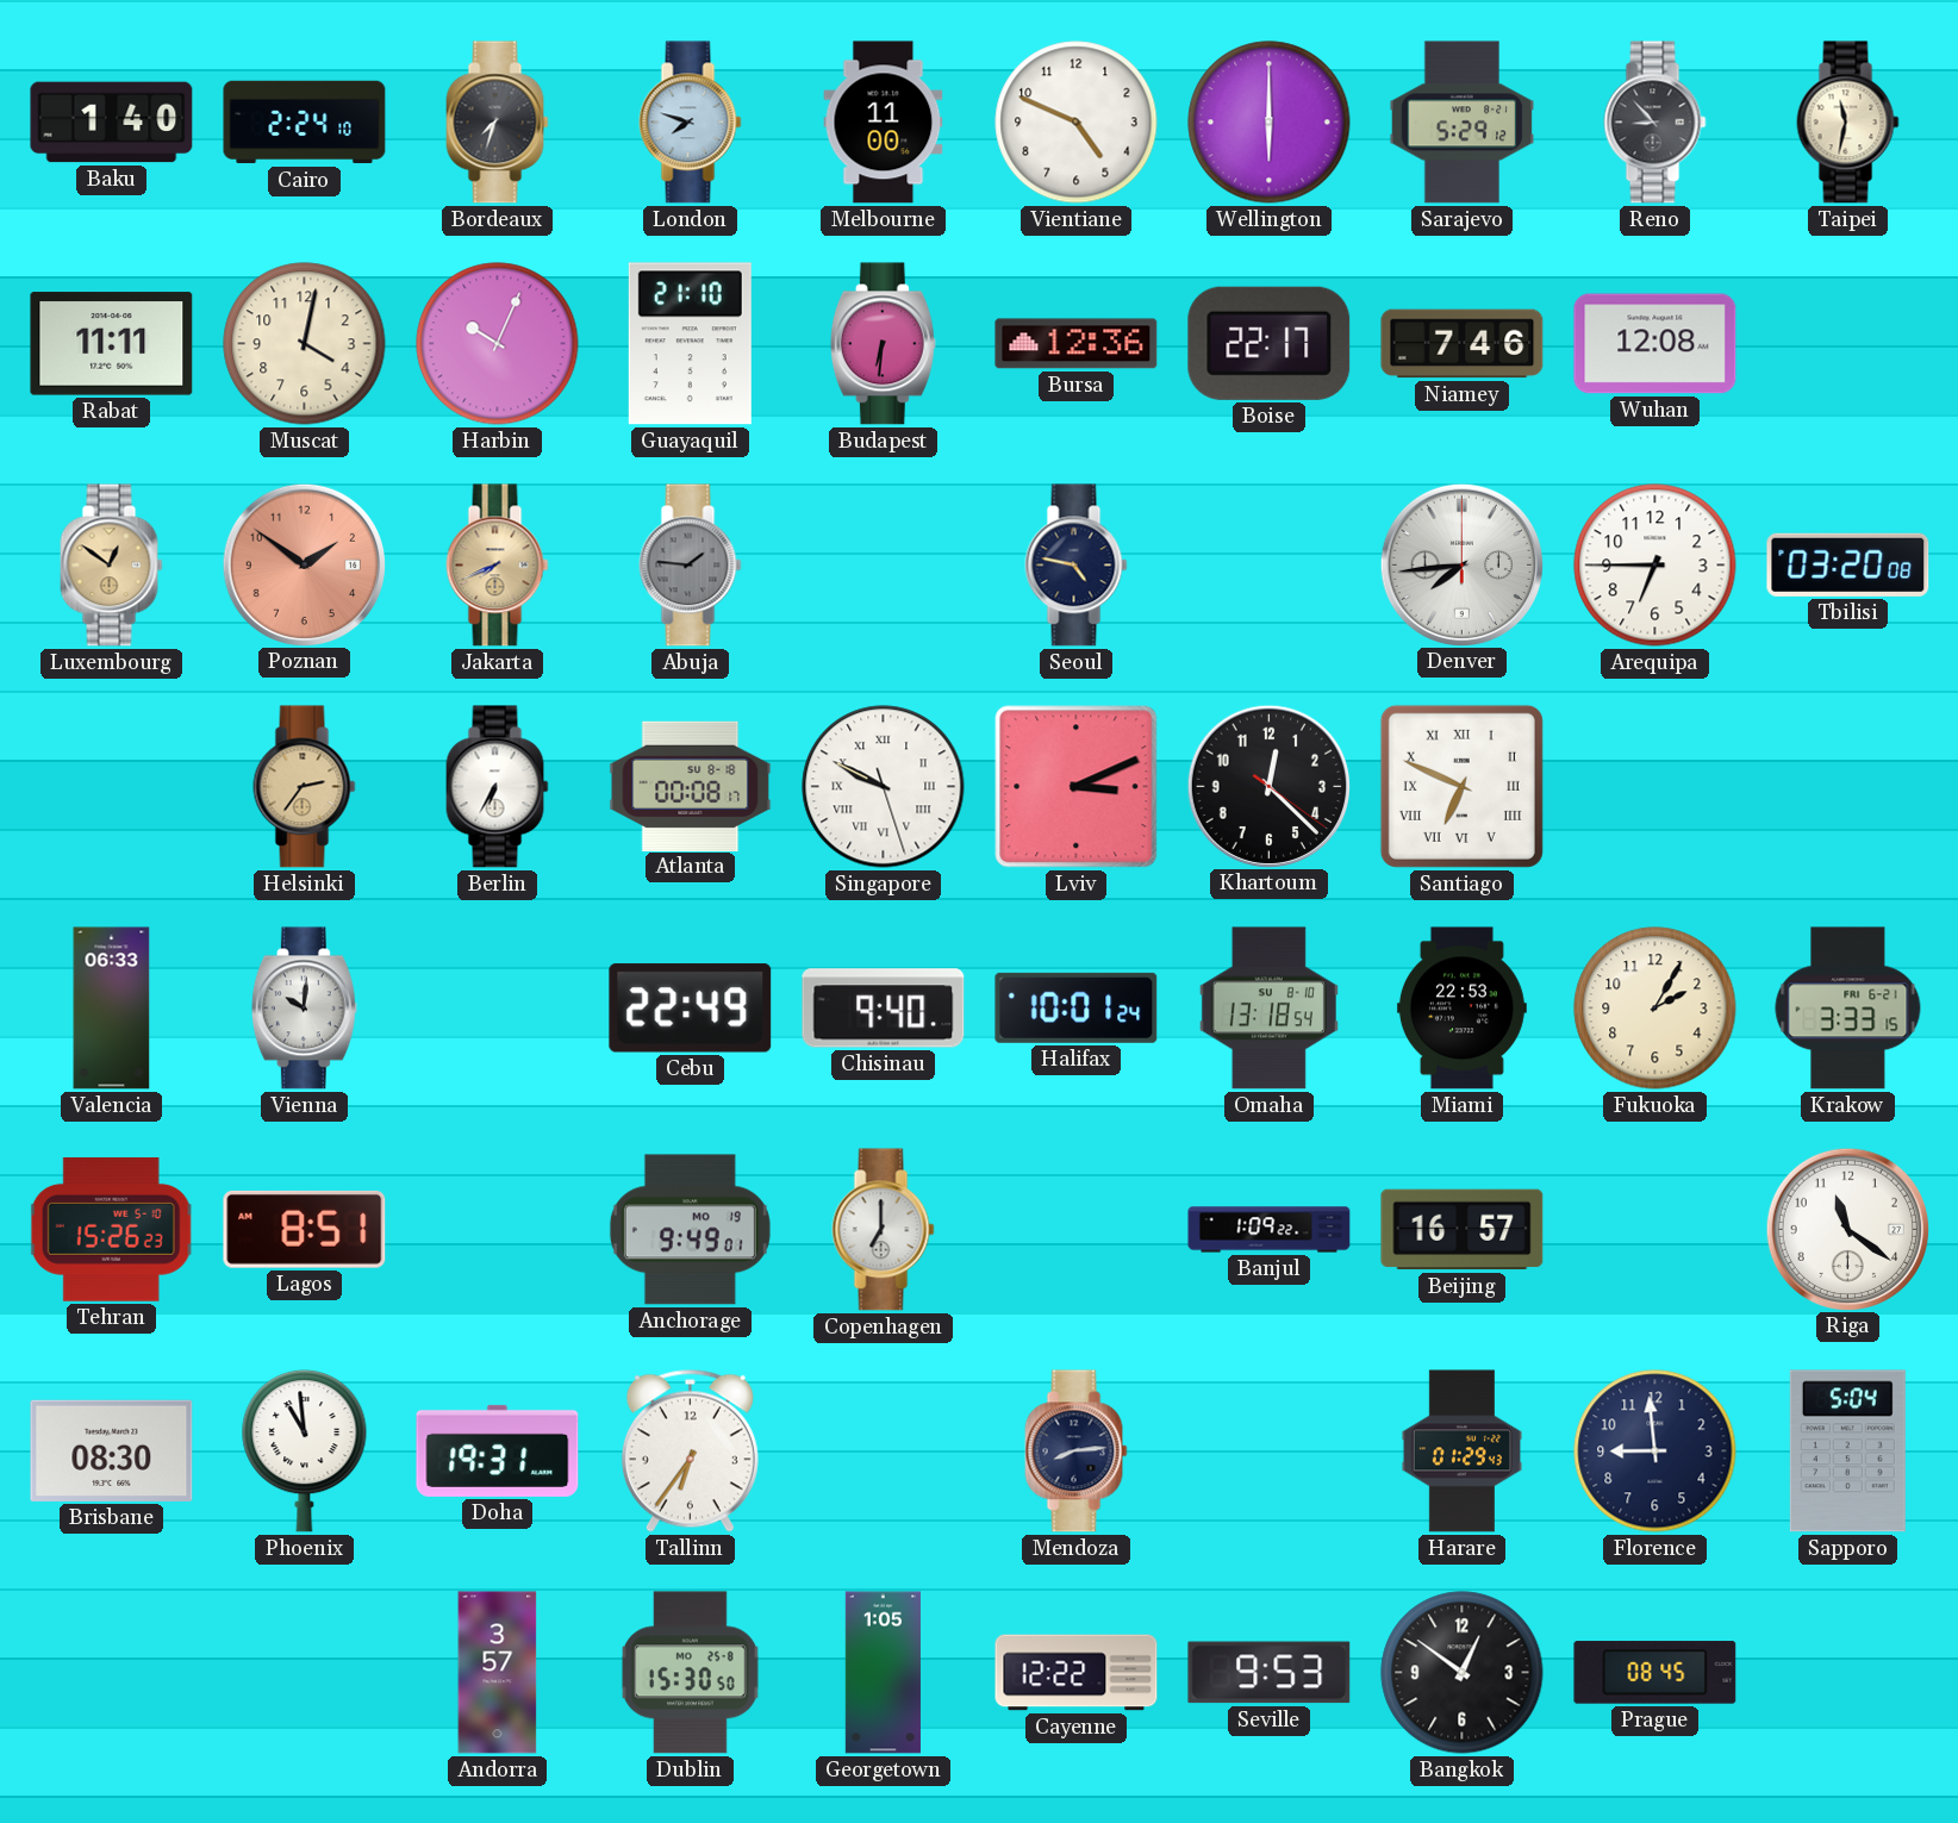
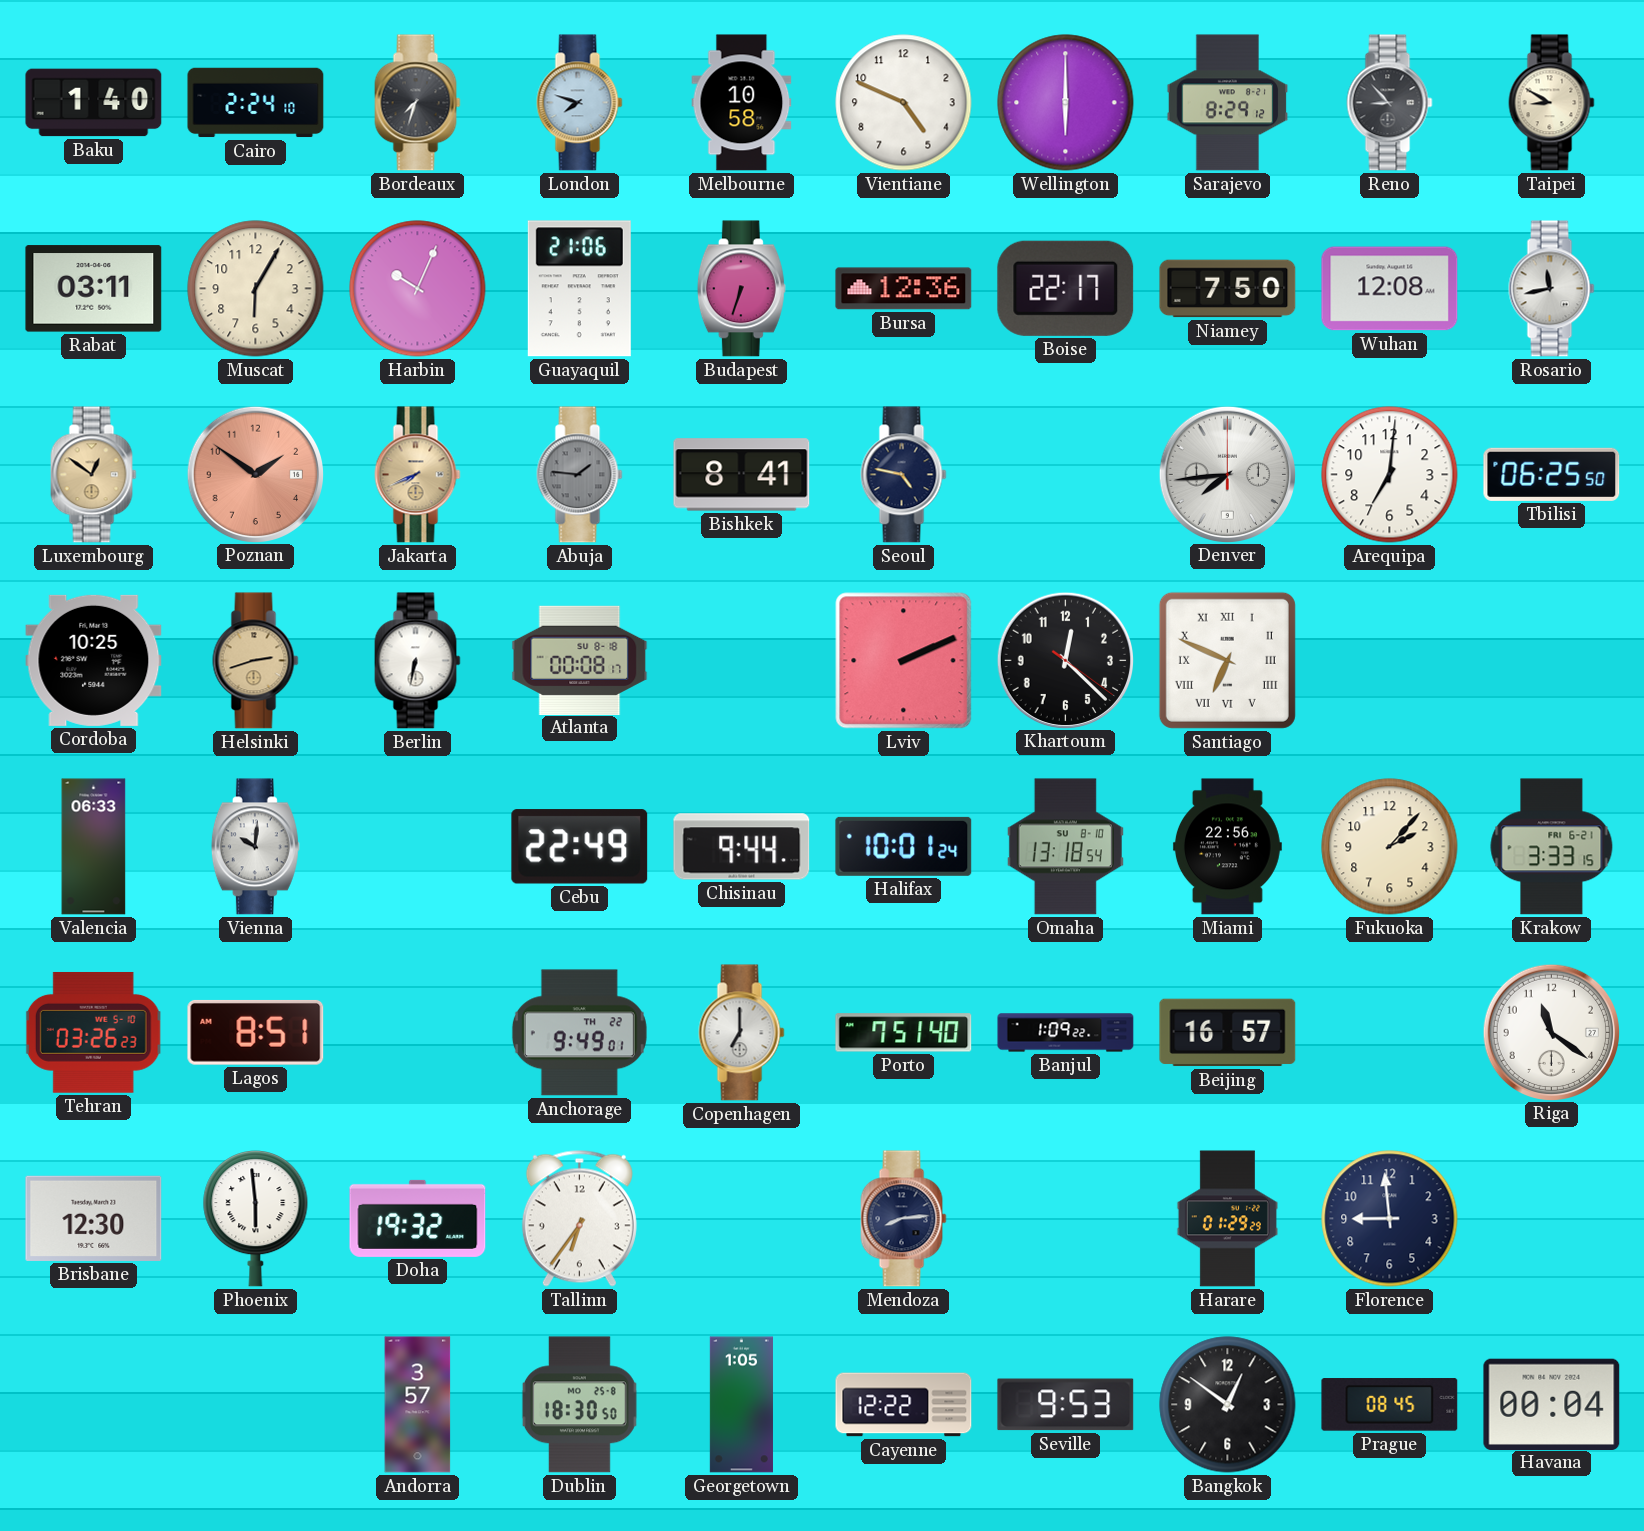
Melbourne: 11:00 -> 10:58 (742, 103)
Sarajevo: 5:29 -> 8:29 (1228, 103)
Taipei: 11:32 -> 8:50 (1552, 103)
Rabat: 11:11 -> 03:11 (94, 289)
Muscat: 4:02 -> 6:05 (256, 289)
Guayaquil: 21:10 -> 21:06 (579, 289)
Budapest: 6:31 -> 6:33 (741, 289)
Niamey: 7:46 -> 7:50 (1228, 289)
Rosario: none -> 11:43 (1552, 289)
Bishkek: none -> 8:41 (742, 475)
Arequipa: 6:45 -> 7:01 (1390, 475)
Tbilisi: 03:20 -> 06:25 (1552, 474)
Cordoba: none -> 10:25 (94, 660)
Helsinki: 2:36 -> 2:42 (256, 661)
Berlin: 6:35 -> 6:32 (418, 661)
Singapore: 9:49 -> none (884, 787)
Lviv: 3:11 -> 2:11 (904, 661)
Chisinau: 9:40 -> 9:44 (742, 847)
Miami: 22:53 -> 22:56 (1227, 847)
Fukuoka: 2:05 -> 2:07 (1390, 847)
Tehran: 15:26 -> 03:26 (93, 1032)
Anchorage date: MO 19 -> TH 22 (579, 1033)
Porto: none -> 7:51 (904, 1033)
Brisbane: 08:30 -> 12:30 (94, 1218)
Phoenix: 10:59 -> 5:59 (256, 1219)
Doha: 19:31 -> 19:32 (418, 1218)
Harare: 01:29:43 -> 01:29:29 (1227, 1219)
Sapporo: 5:04 -> none (1847, 1451)
Dublin: 15:30 -> 18:30 (579, 1405)
Havana: none -> 00:04 (1552, 1404)
